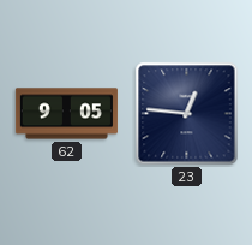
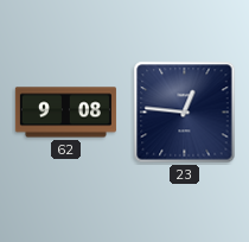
62: 9:05 -> 9:08 (65, 113)
